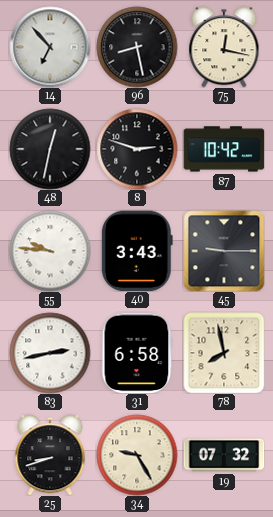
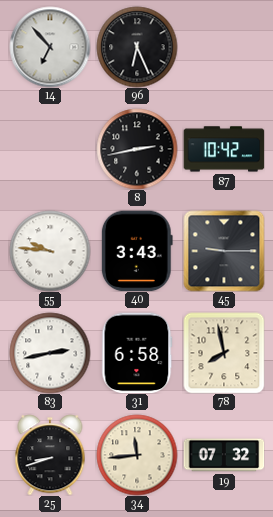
96: 8:28 -> 6:26 (137, 47)
75: 12:17 -> none (224, 47)
48: 12:32 -> none (50, 149)
8: 2:48 -> 2:43 (137, 149)
34: 9:25 -> 11:44 (137, 455)
